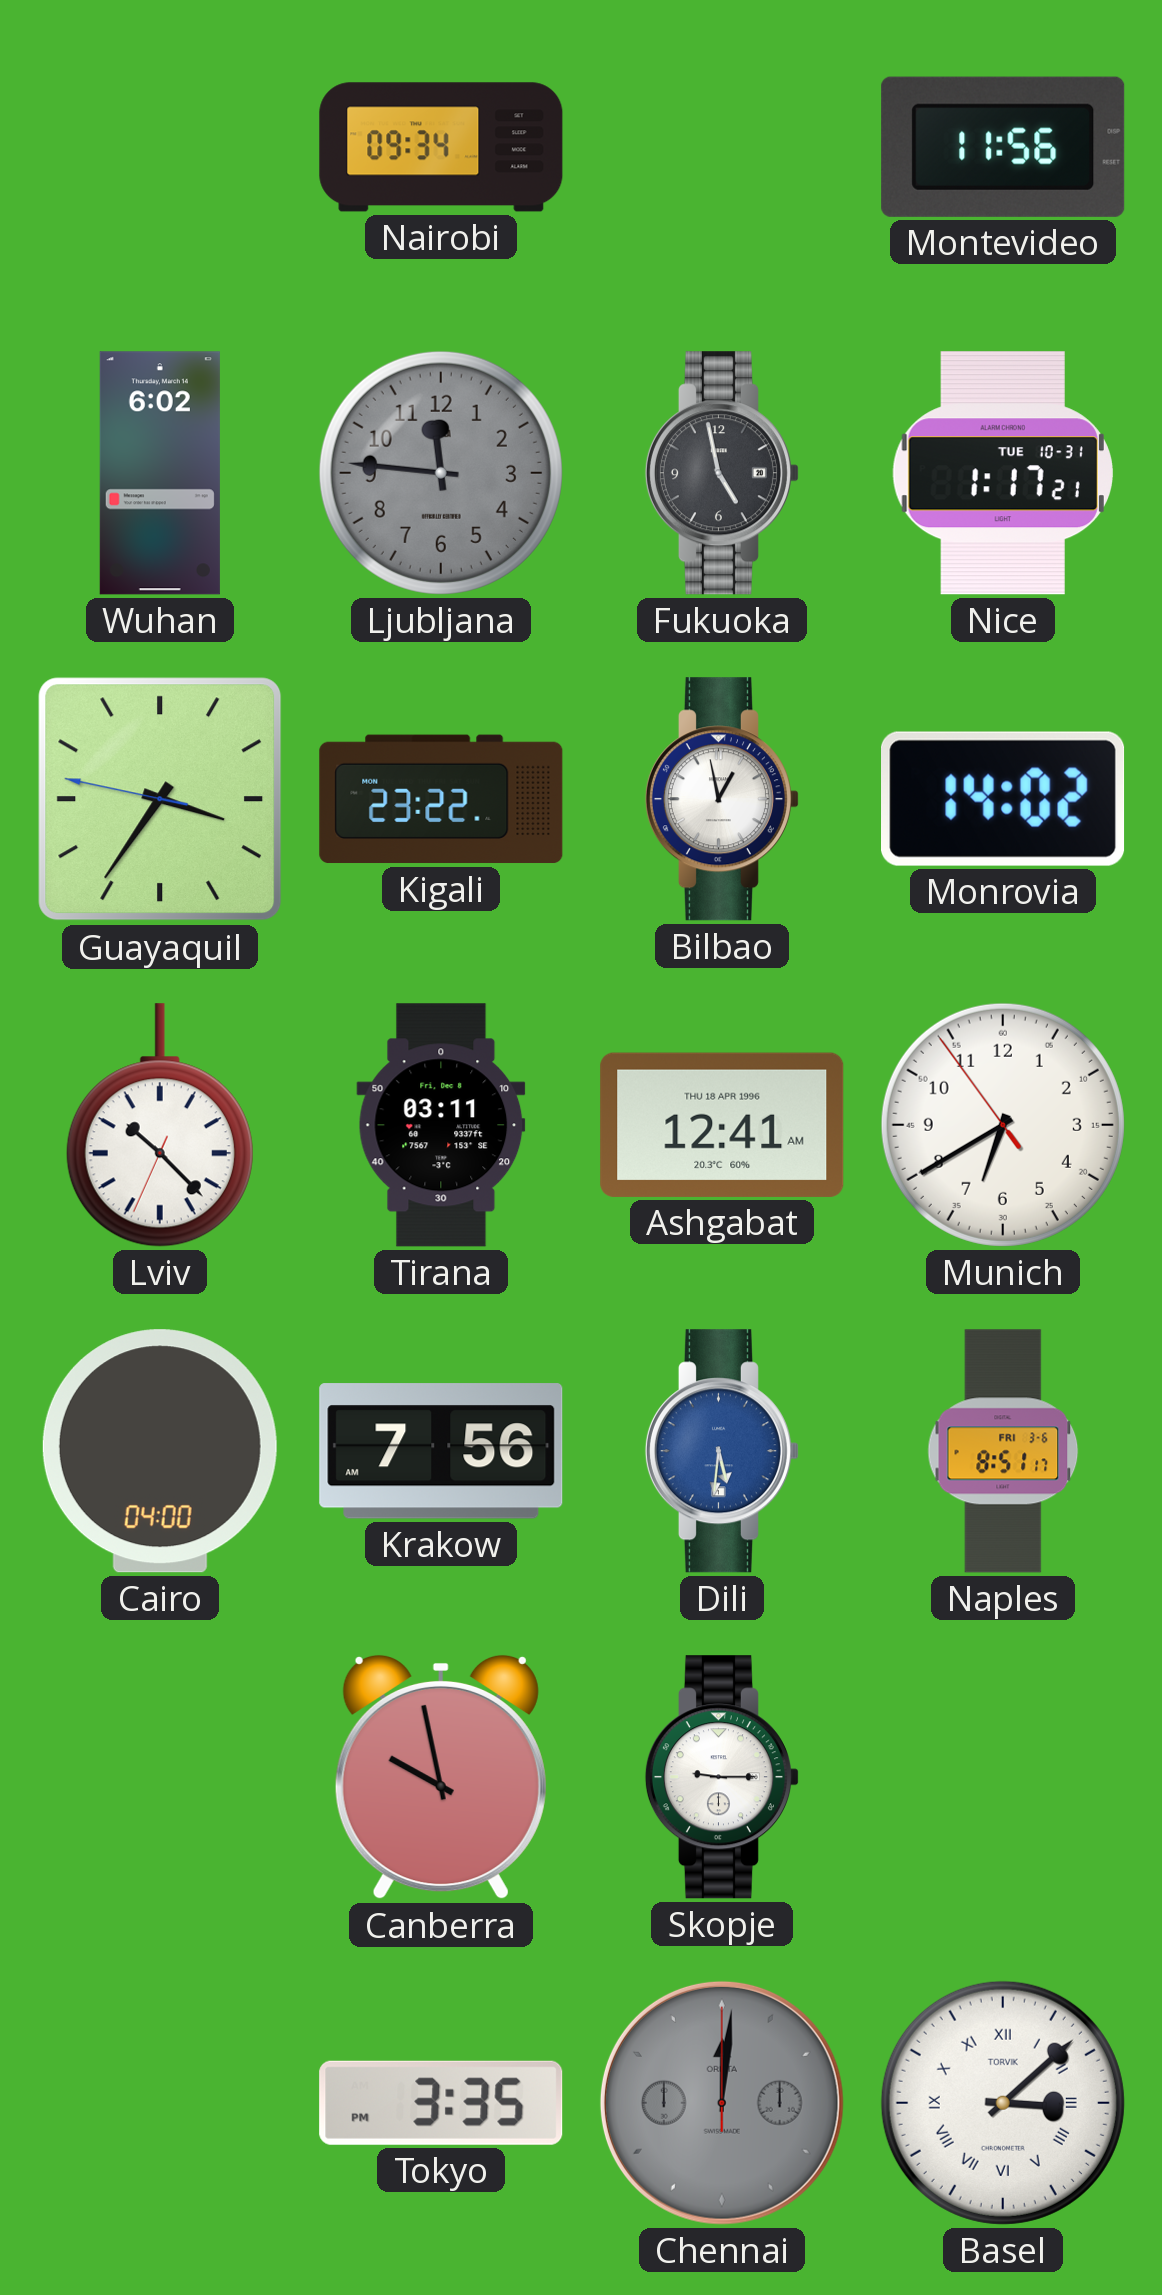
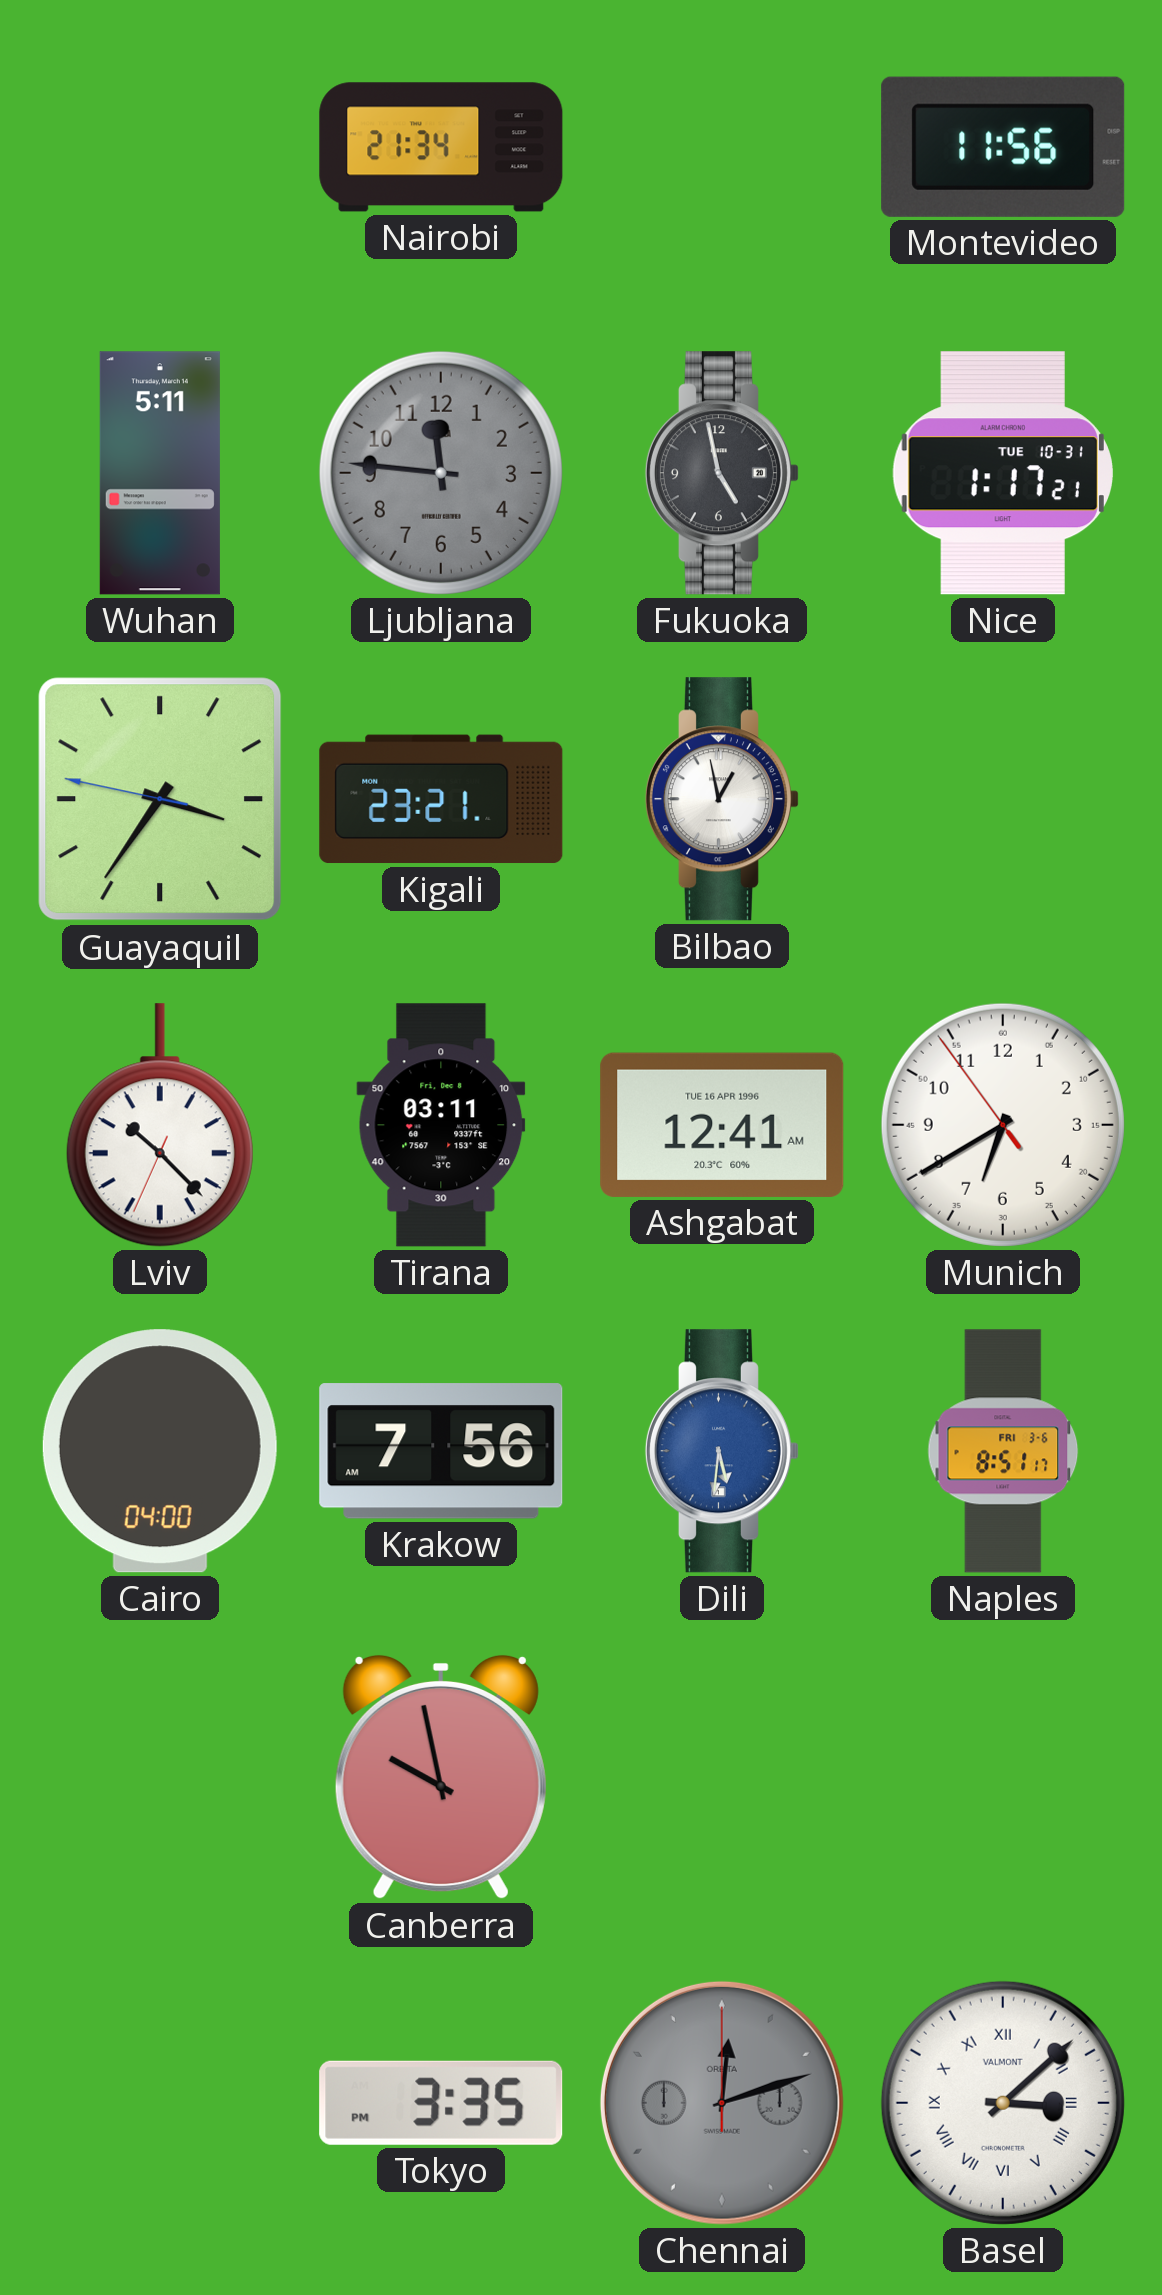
Nairobi: 09:34 -> 21:34 (441, 147)
Wuhan: 6:02 -> 5:11 (160, 473)
Kigali: 23:22 -> 23:21 (441, 799)
Monrovia: 14:02 -> none (1004, 799)
Ashgabat date: THU 18 APR 1996 -> TUE 16 APR 1996 (722, 1125)
Skopje: 9:15 -> none (722, 1777)
Chennai: 12:01 -> 12:12 (722, 2103)
Basel brand: TORVIK -> VALMONT (1003, 2103)
